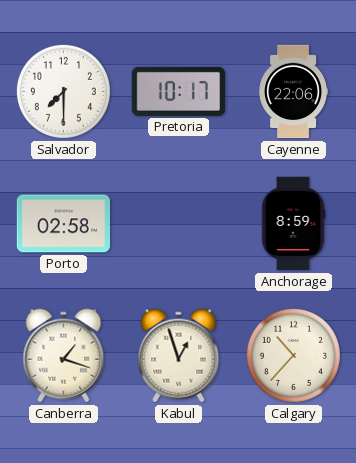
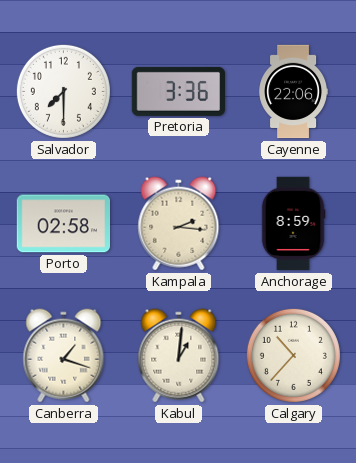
Pretoria: 10:17 -> 3:36 (179, 91)
Kampala: none -> 2:16 (179, 224)
Kabul: 12:57 -> 1:01 (179, 356)
